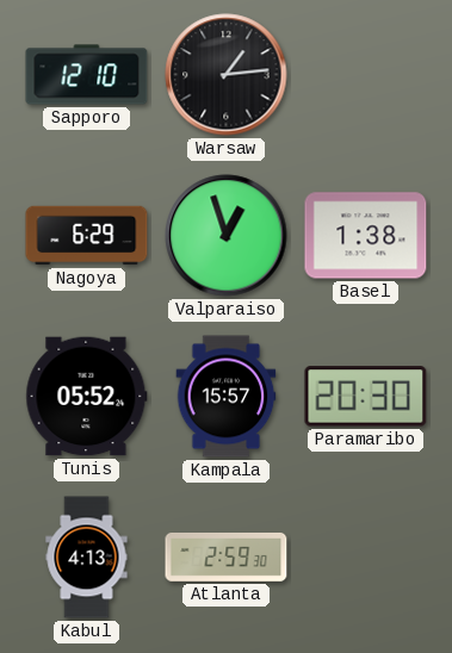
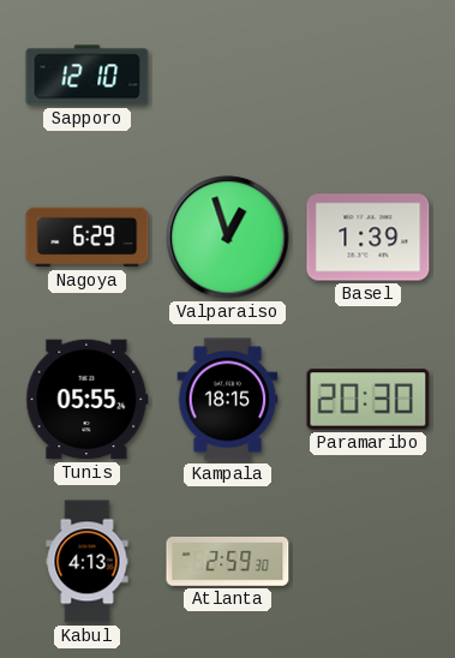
Warsaw: 1:14 -> none (227, 75)
Basel: 1:38 -> 1:39 (369, 238)
Tunis: 05:52 -> 05:55 (88, 400)
Kampala: 15:57 -> 18:15 (228, 400)
